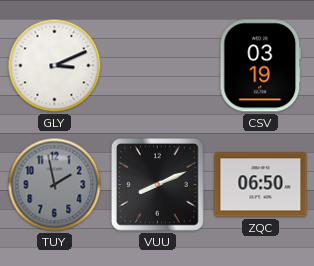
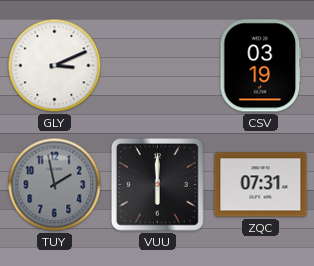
VUU: 8:11 -> 6:00 (158, 185)
ZQC: 06:50 -> 07:31 (261, 185)
